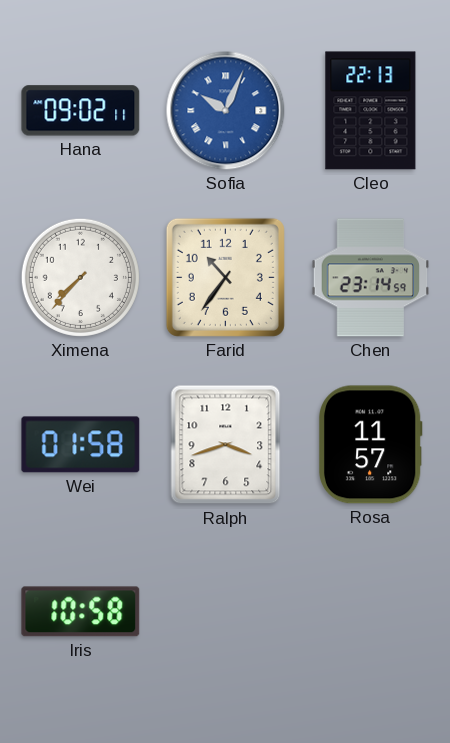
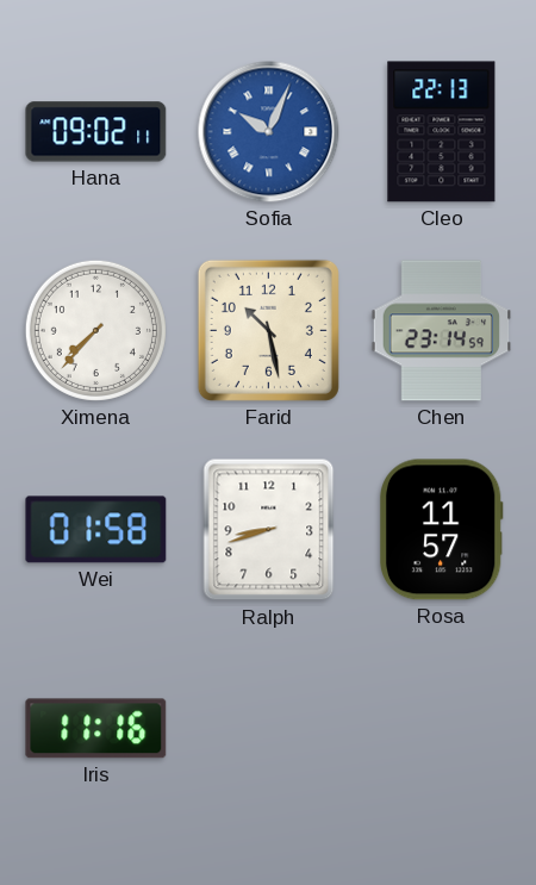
Farid: 10:36 -> 10:28 (268, 330)
Ralph: 3:42 -> 8:42 (269, 530)
Iris: 10:58 -> 11:16 (96, 729)
